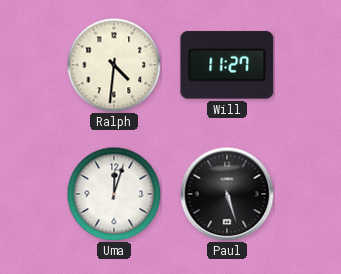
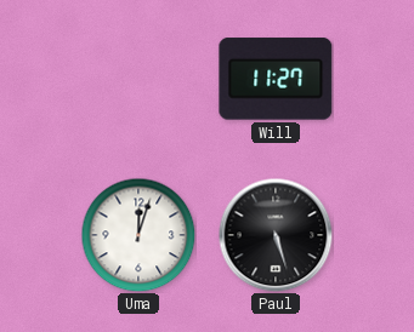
Ralph: 4:31 -> none (114, 65)
